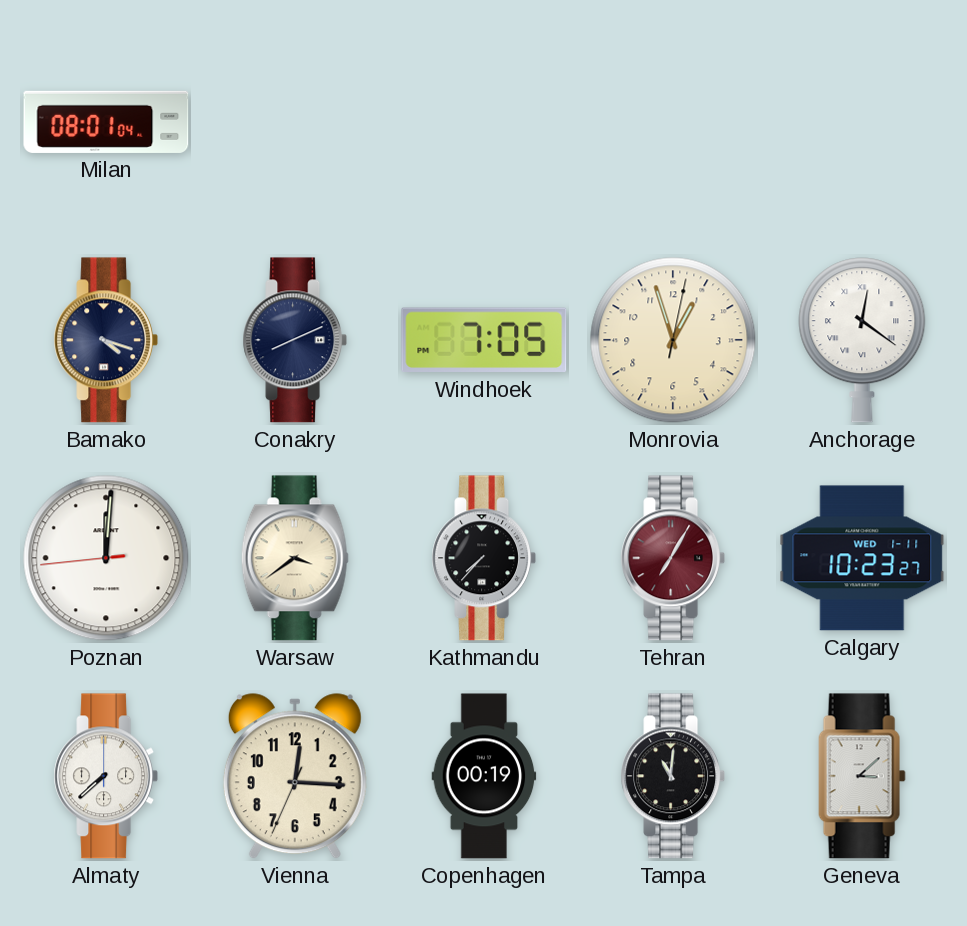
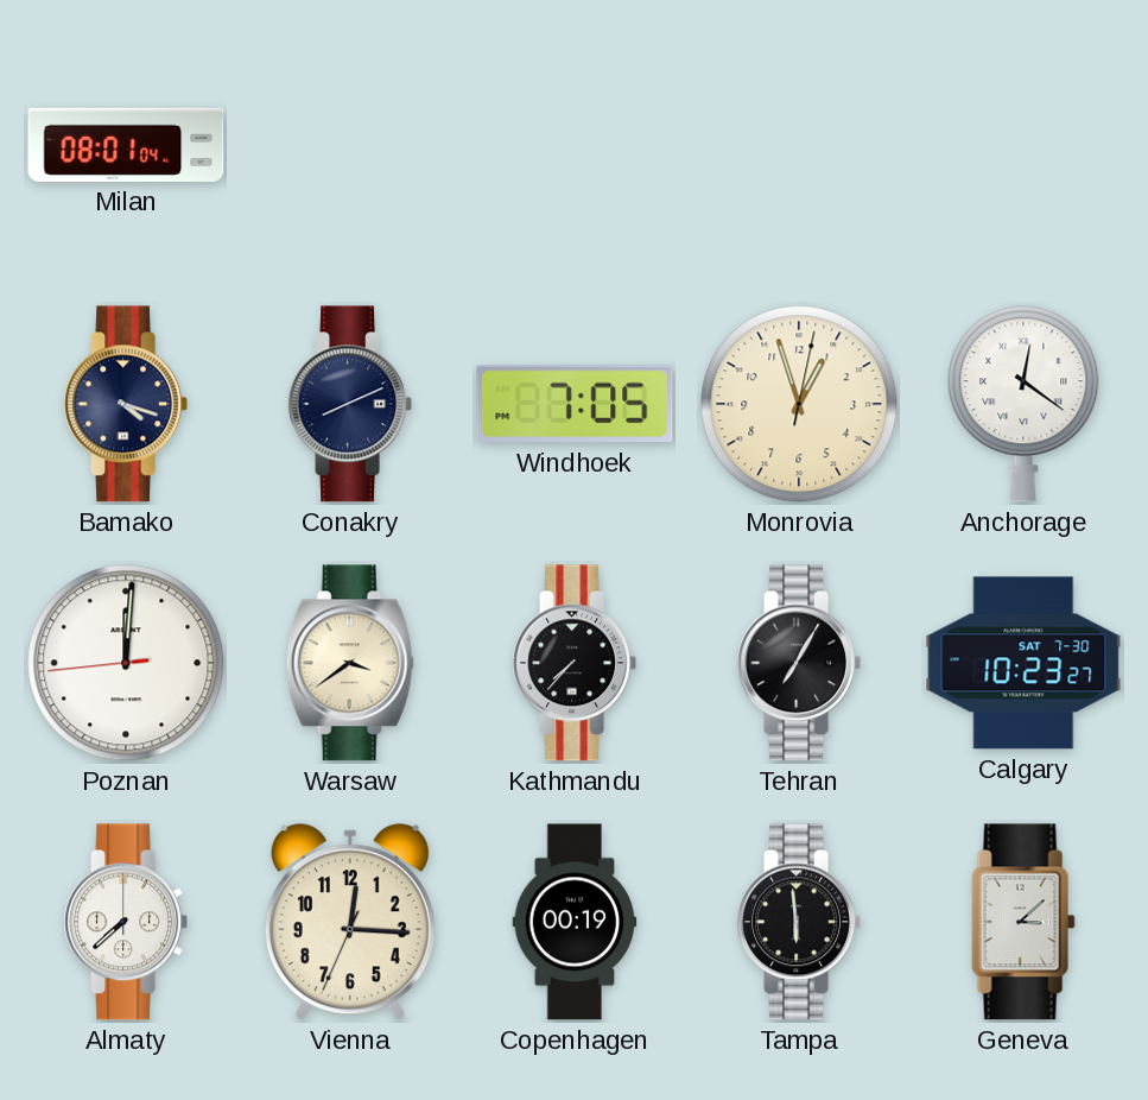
Tehran dial: burgundy -> black (798, 663)
Calgary date: WED 1-11 -> SAT 7-30 (1023, 663)
Tampa: 11:01 -> 5:59 (798, 922)
